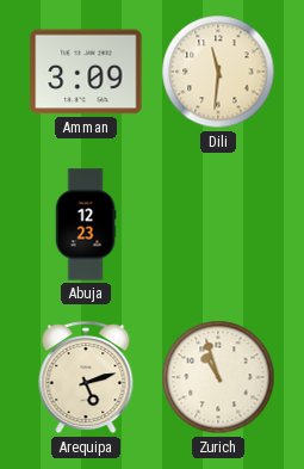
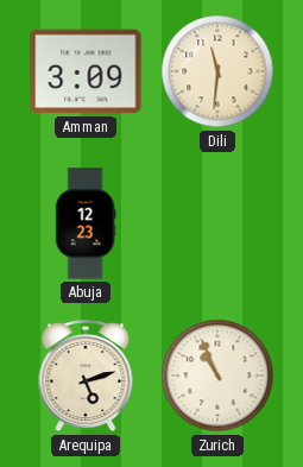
Zurich: 10:57 -> 10:56 (217, 376)
